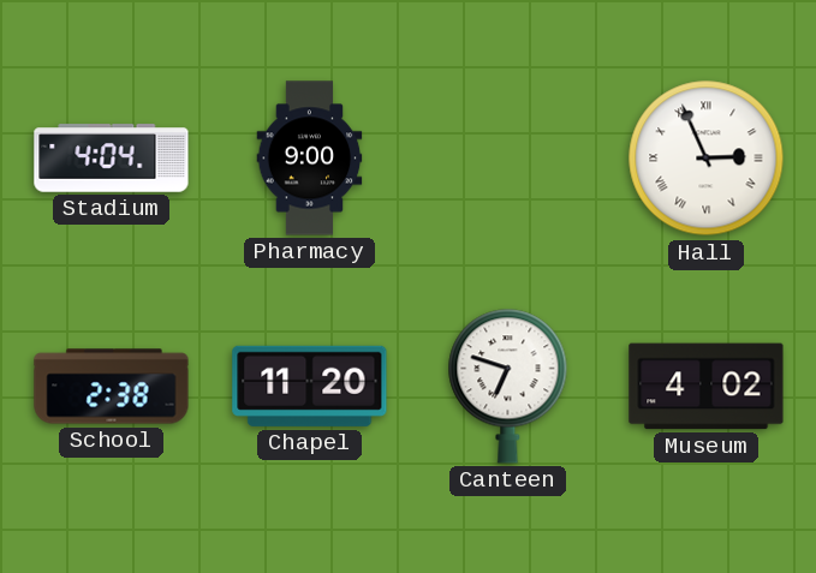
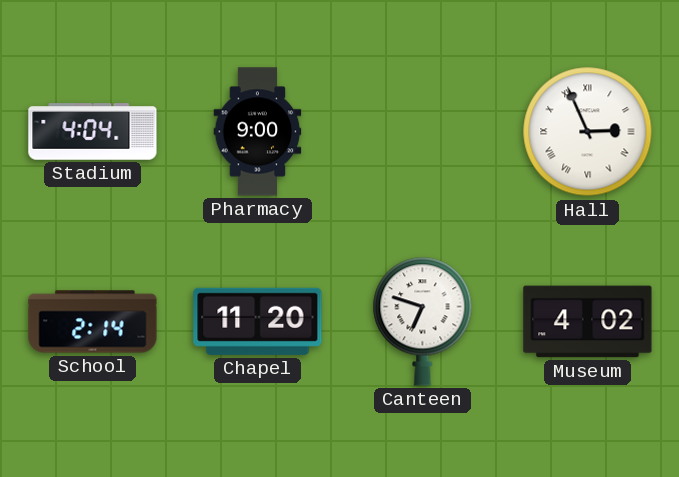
School: 2:38 -> 2:14 (93, 322)
